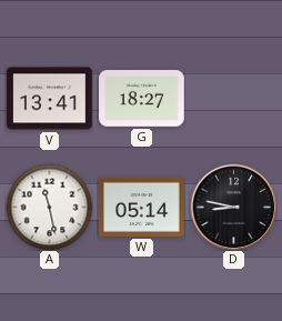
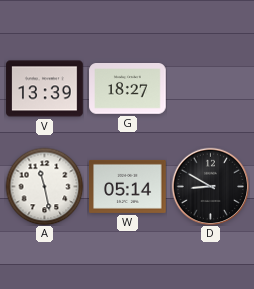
V: 13:41 -> 13:39 (45, 89)
D: 8:47 -> 8:50 (210, 186)
